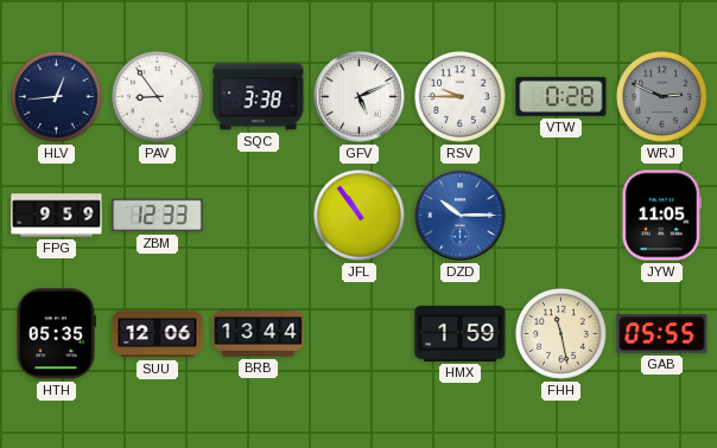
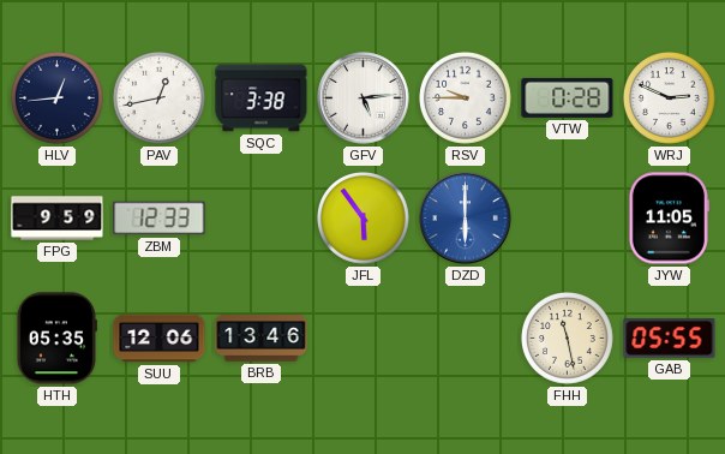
PAV: 8:54 -> 12:43 (160, 98)
GFV: 5:11 -> 5:14 (364, 98)
WRJ dial: grey -> white (670, 98)
JFL: 10:54 -> 5:54 (364, 219)
DZD: 10:15 -> 6:00 (466, 219)
BRB: 13:44 -> 13:46 (262, 339)
HMX: 1:59 -> none (461, 333)
